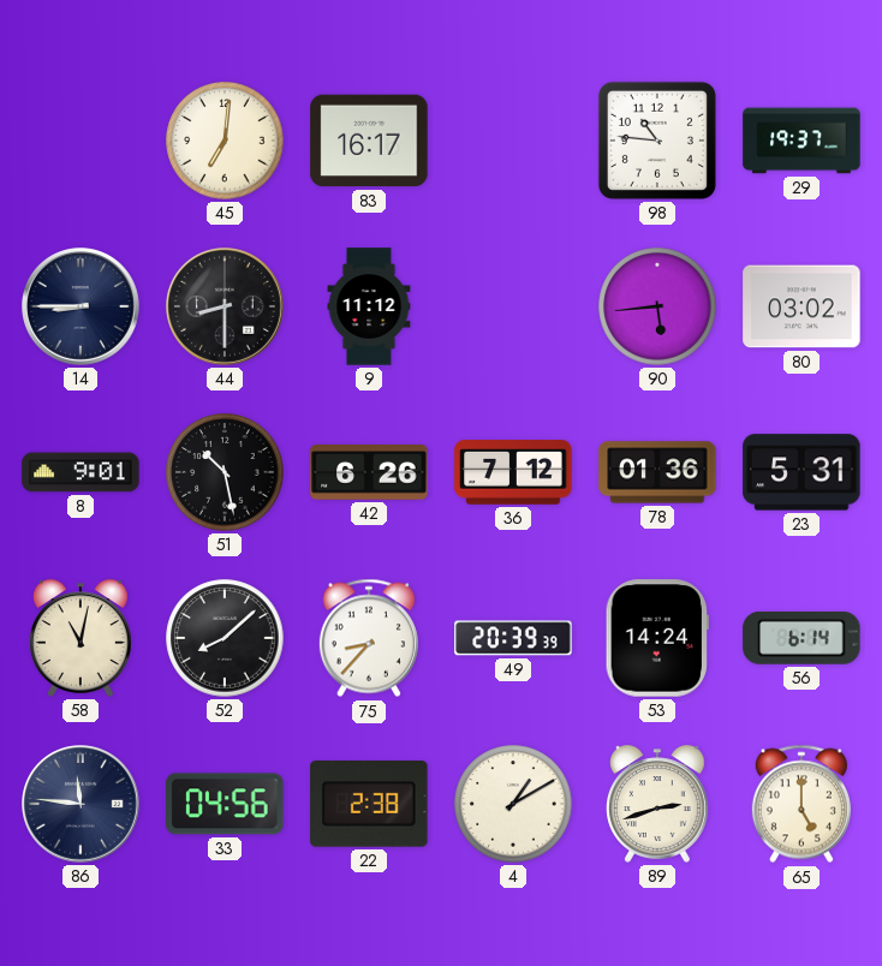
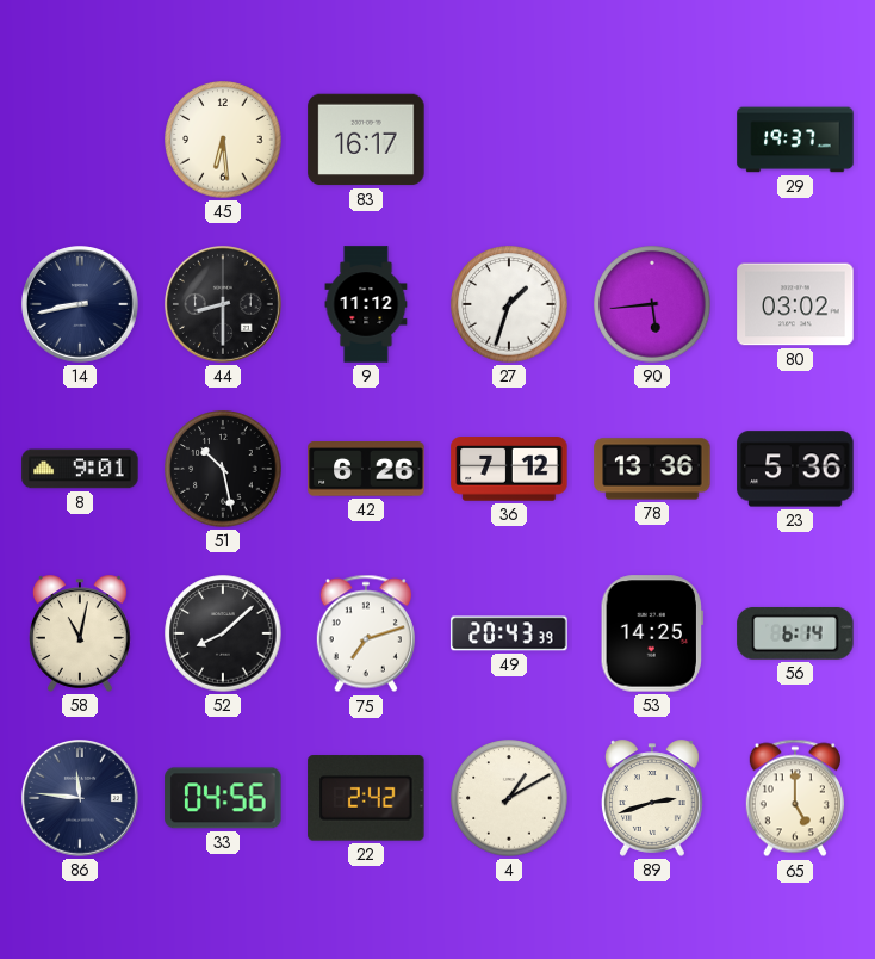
45: 7:01 -> 6:29 (223, 140)
98: 10:46 -> none (657, 141)
14: 8:45 -> 8:43 (81, 305)
27: none -> 1:33 (509, 304)
78: 01:36 -> 13:36 (652, 469)
23: 5:31 -> 5:36 (795, 469)
75: 8:37 -> 7:12 (366, 633)
49: 20:39 -> 20:43 (509, 633)
53: 14:24 -> 14:25 (652, 633)
22: 2:38 -> 2:42 (366, 798)
